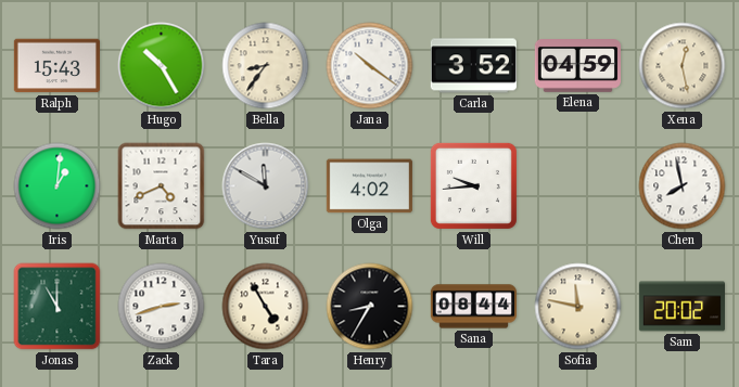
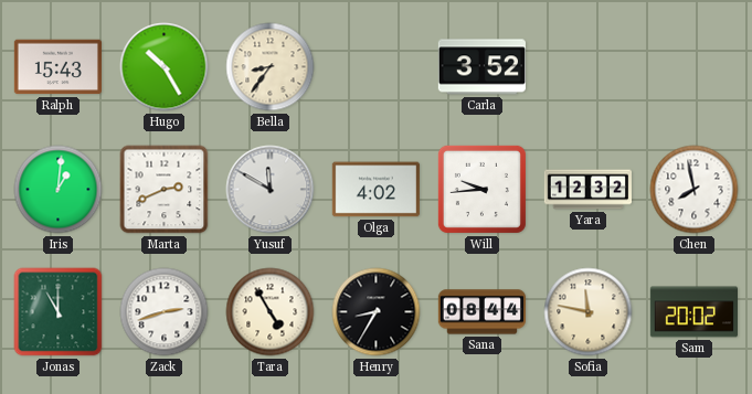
Jana: 10:21 -> none (370, 66)
Elena: 04:59 -> none (577, 66)
Xena: 12:28 -> none (683, 66)
Marta: 4:41 -> 2:41 (165, 190)
Yara: none -> 12:32 (587, 190)
